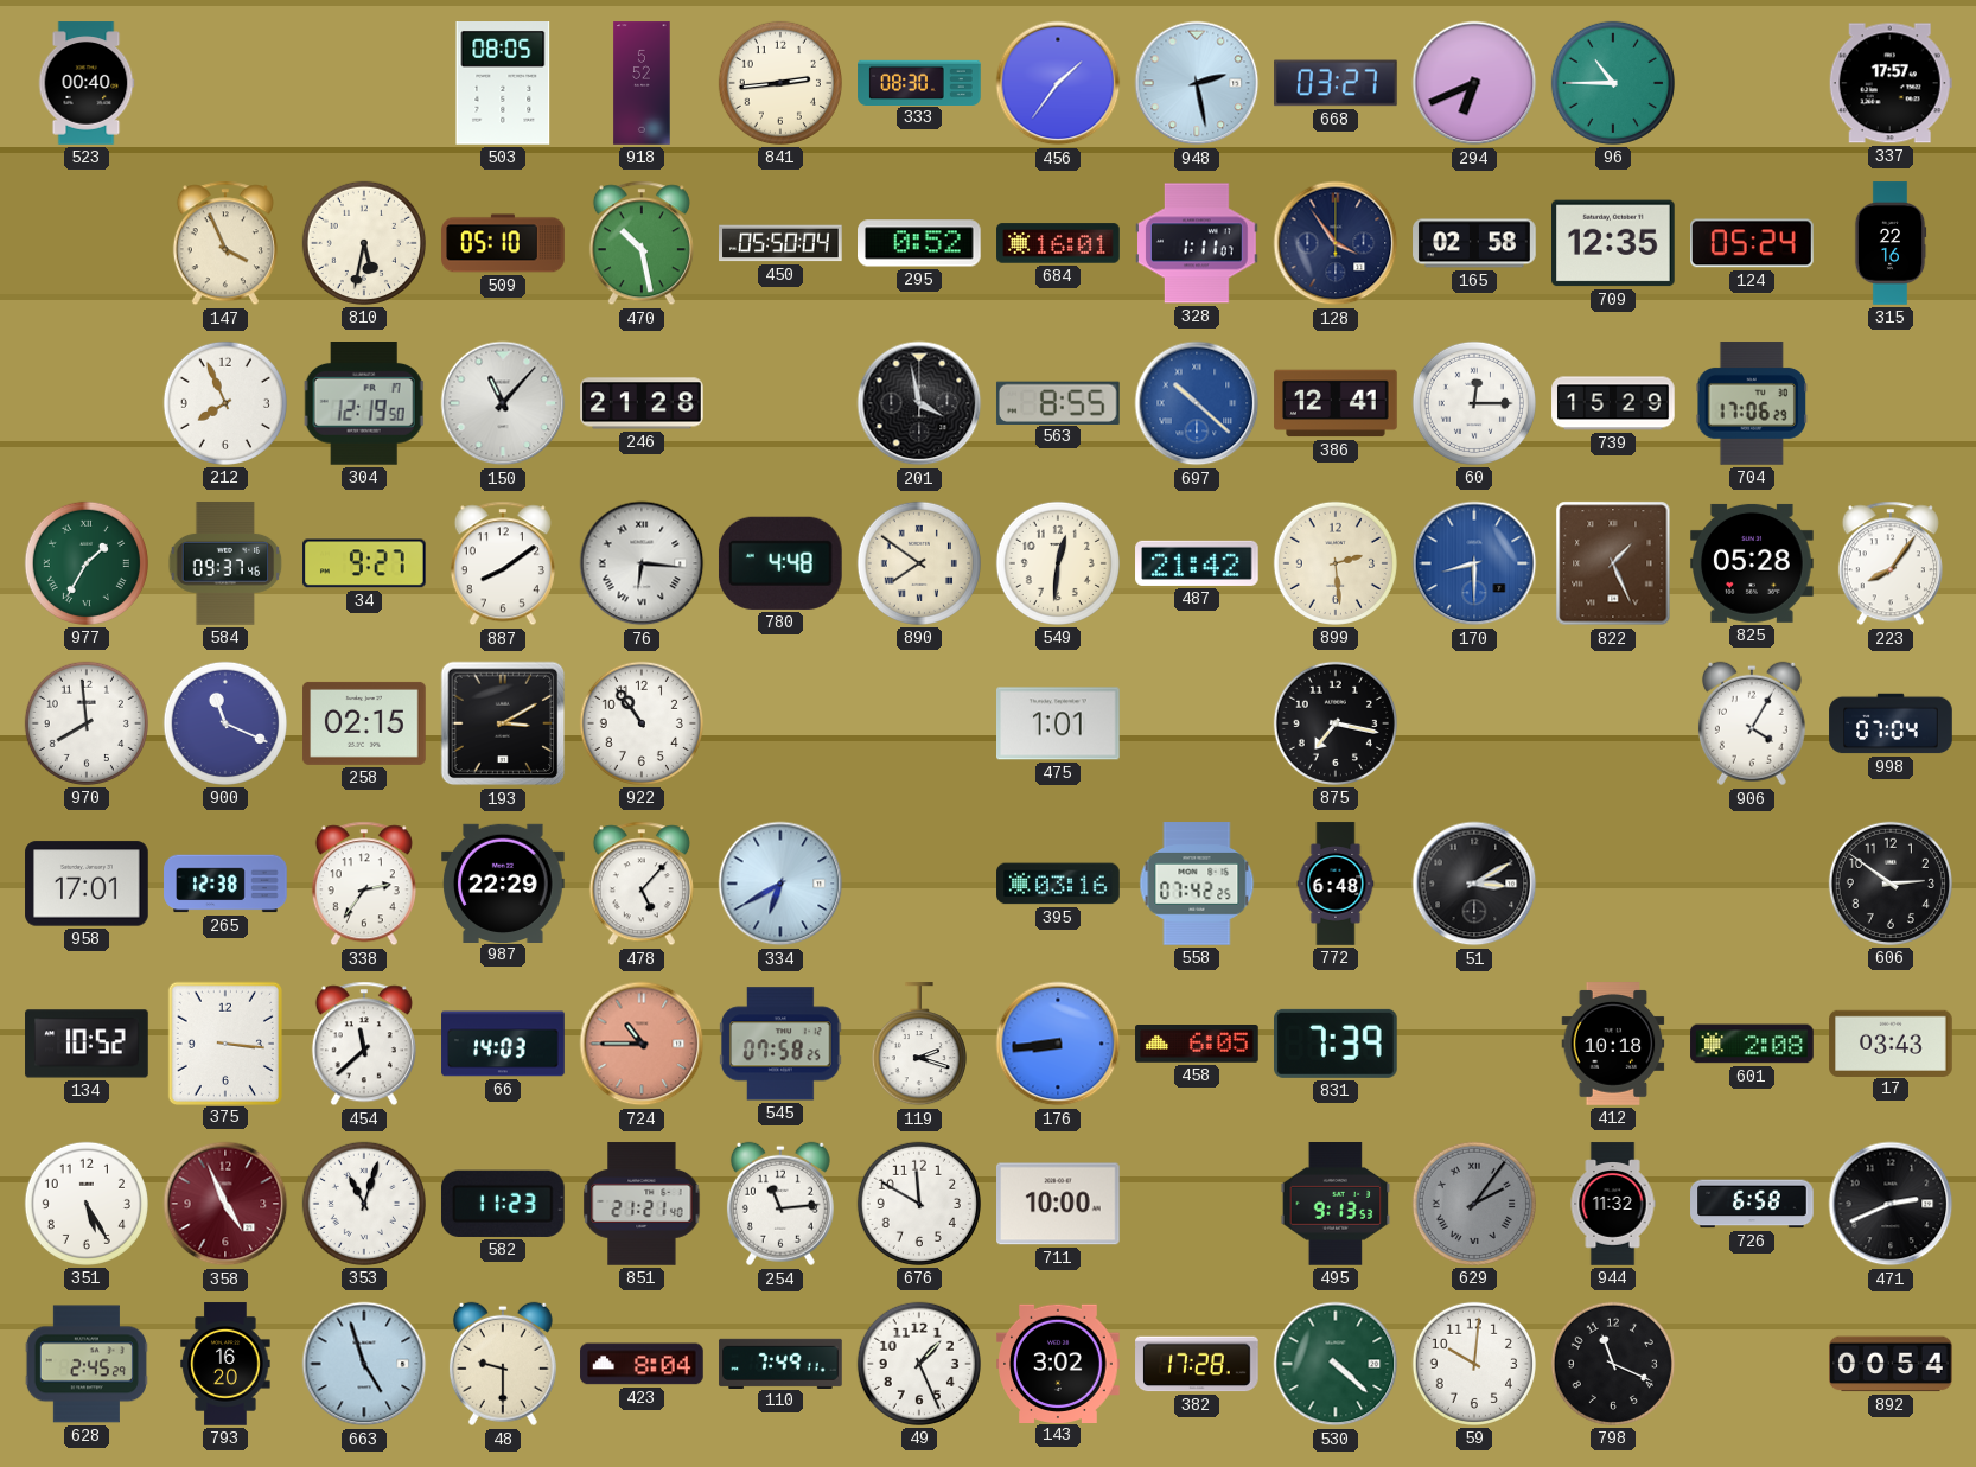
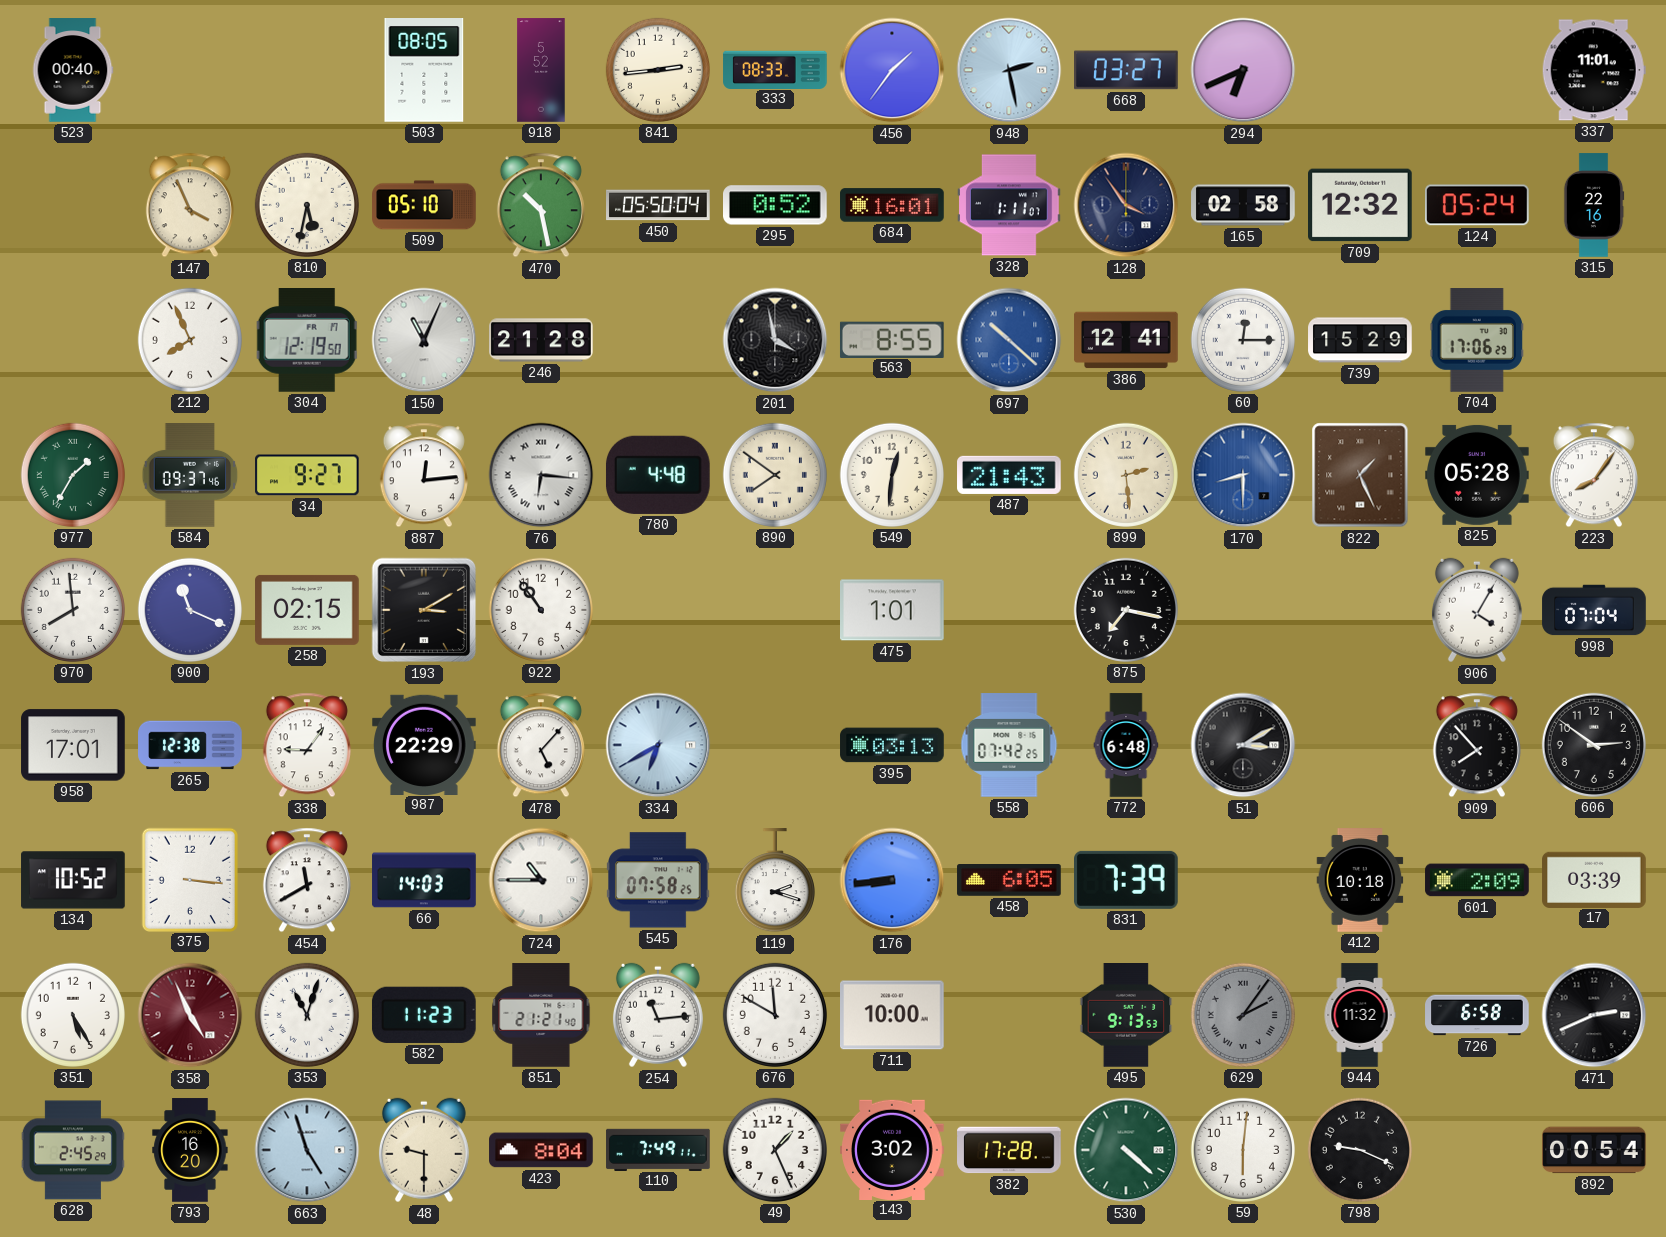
333: 08:30 -> 08:33 (775, 69)
96: 10:45 -> none (1613, 83)
337: 17:57 -> 11:01 (1594, 70)
709: 12:35 -> 12:32 (1361, 205)
150: 11:07 -> 11:04 (424, 340)
887: 8:09 -> 12:14 (424, 475)
487: 21:42 -> 21:43 (1009, 475)
338: 2:36 -> 9:06 (307, 745)
395: 03:16 -> 03:13 (892, 745)
909: none -> 7:53 (1477, 745)
454: 11:38 -> 11:40 (307, 880)
724 dial: salmon -> white (541, 880)
601: 2:08 -> 2:09 (1477, 880)
17: 03:43 -> 03:39 (1594, 879)
59: 10:01 -> 6:01 (1243, 1150)
798: 11:19 -> 9:19 (1360, 1150)
